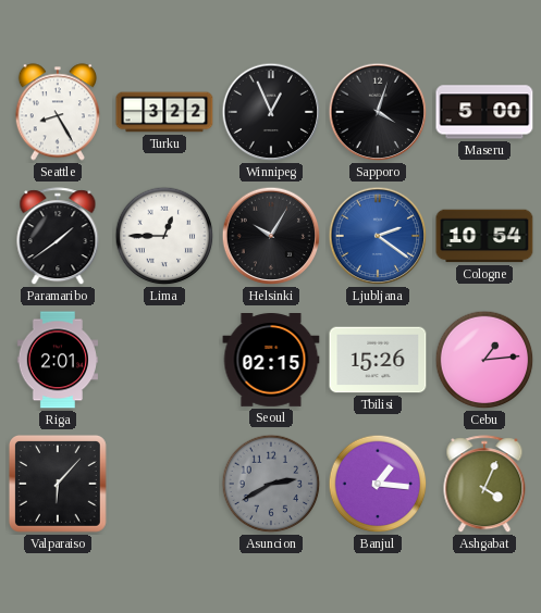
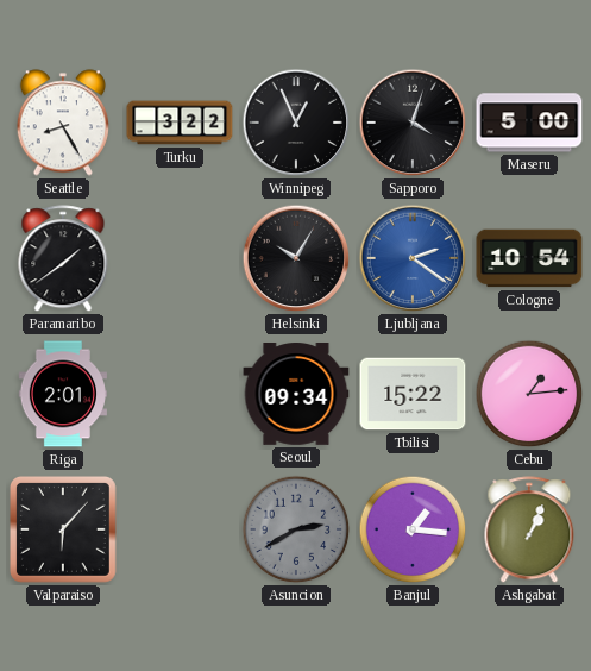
Lima: 12:45 -> none (164, 236)
Seoul: 02:15 -> 09:34 (296, 395)
Tbilisi: 15:26 -> 15:22 (413, 394)
Ashgabat: 4:04 -> 1:04 (529, 531)
